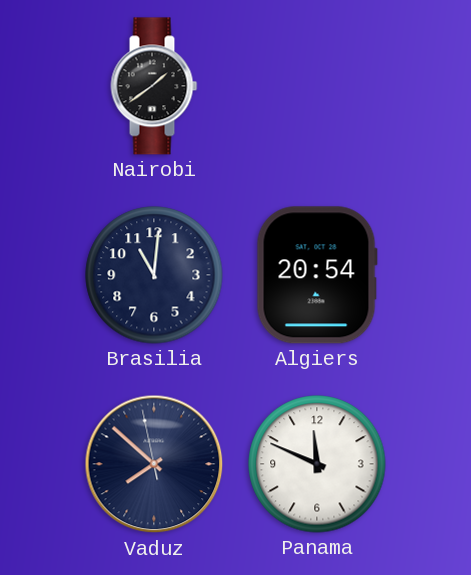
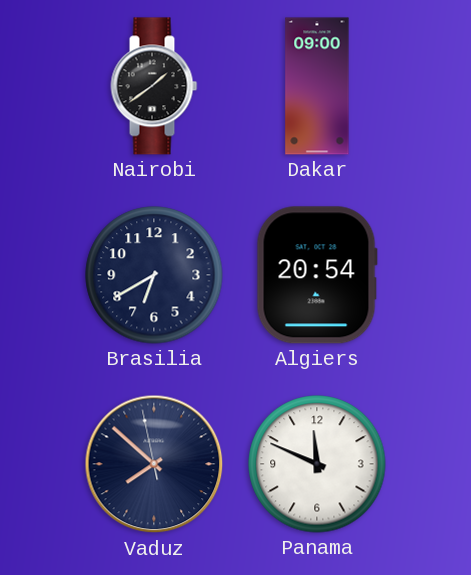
Dakar: none -> 09:00 (317, 86)
Brasilia: 11:01 -> 6:40 (154, 275)
